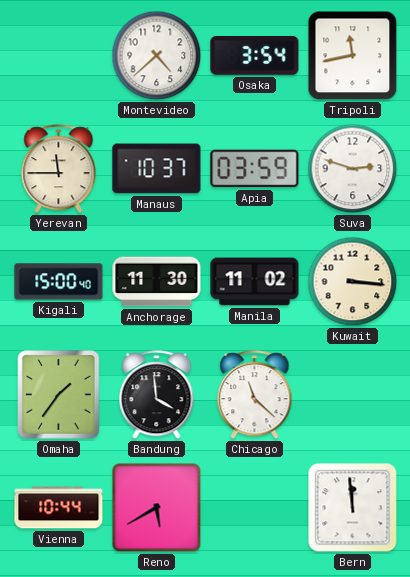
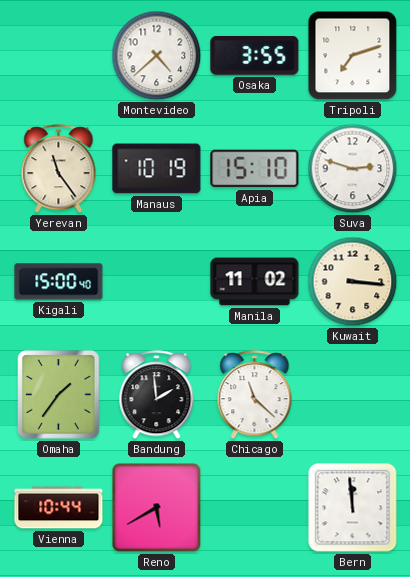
Osaka: 3:54 -> 3:55 (255, 56)
Tripoli: 11:43 -> 7:12 (353, 56)
Yerevan: 11:45 -> 11:24 (59, 169)
Manaus: 10:37 -> 10:19 (157, 169)
Apia: 03:59 -> 15:10 (255, 169)
Anchorage: 11:30 -> none (157, 282)
Bandung: 3:59 -> 1:59 (157, 395)
